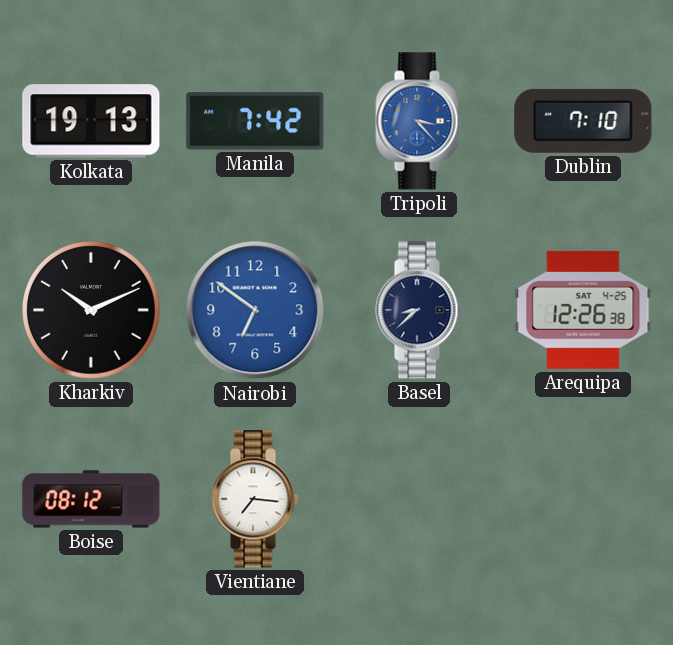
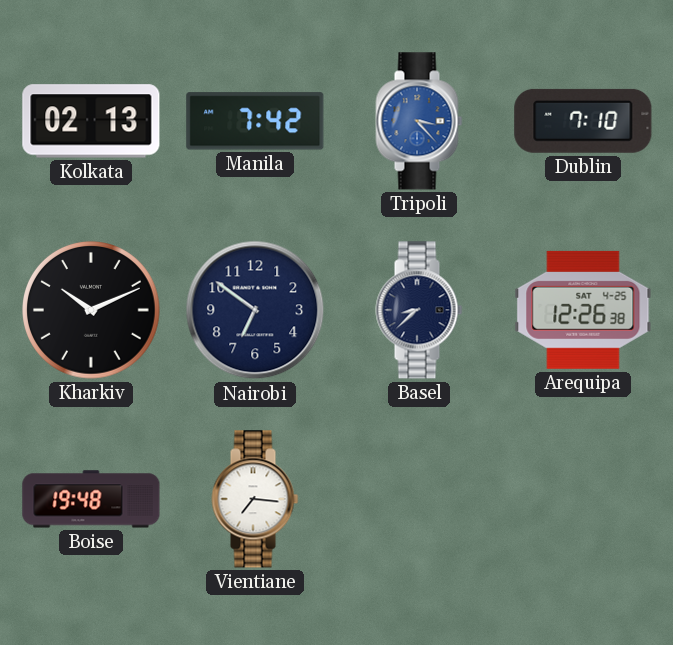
Kolkata: 19:13 -> 02:13 (91, 121)
Nairobi dial: blue -> navy (255, 310)
Boise: 08:12 -> 19:48 (91, 499)
